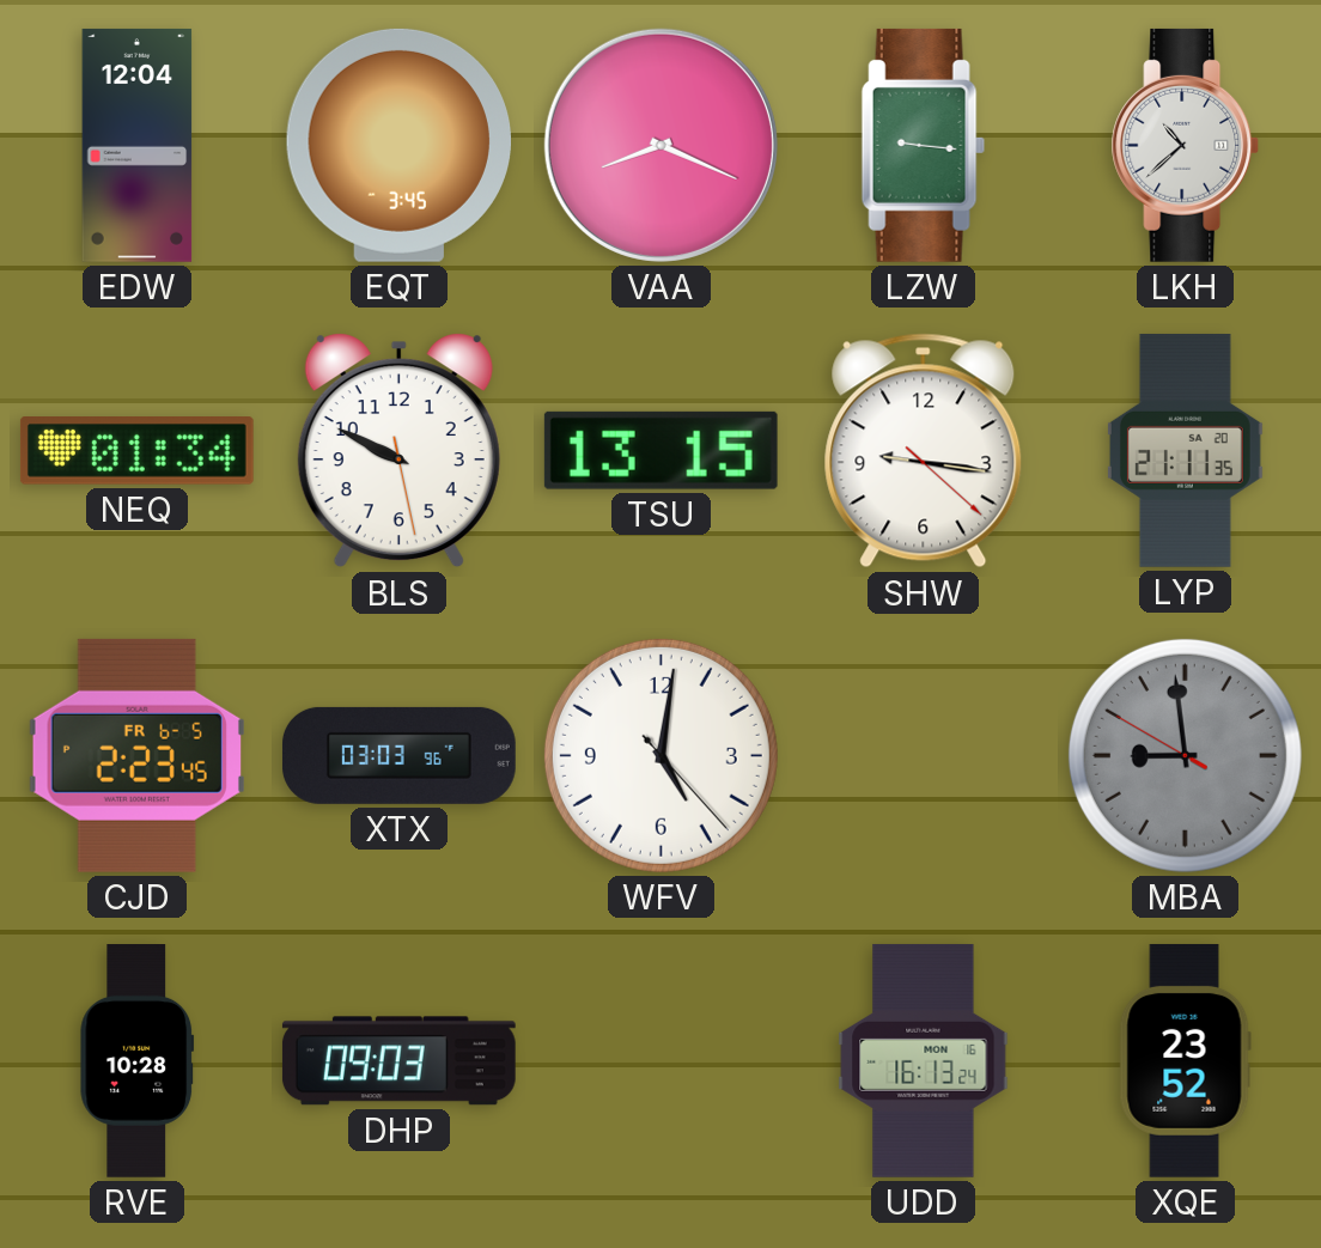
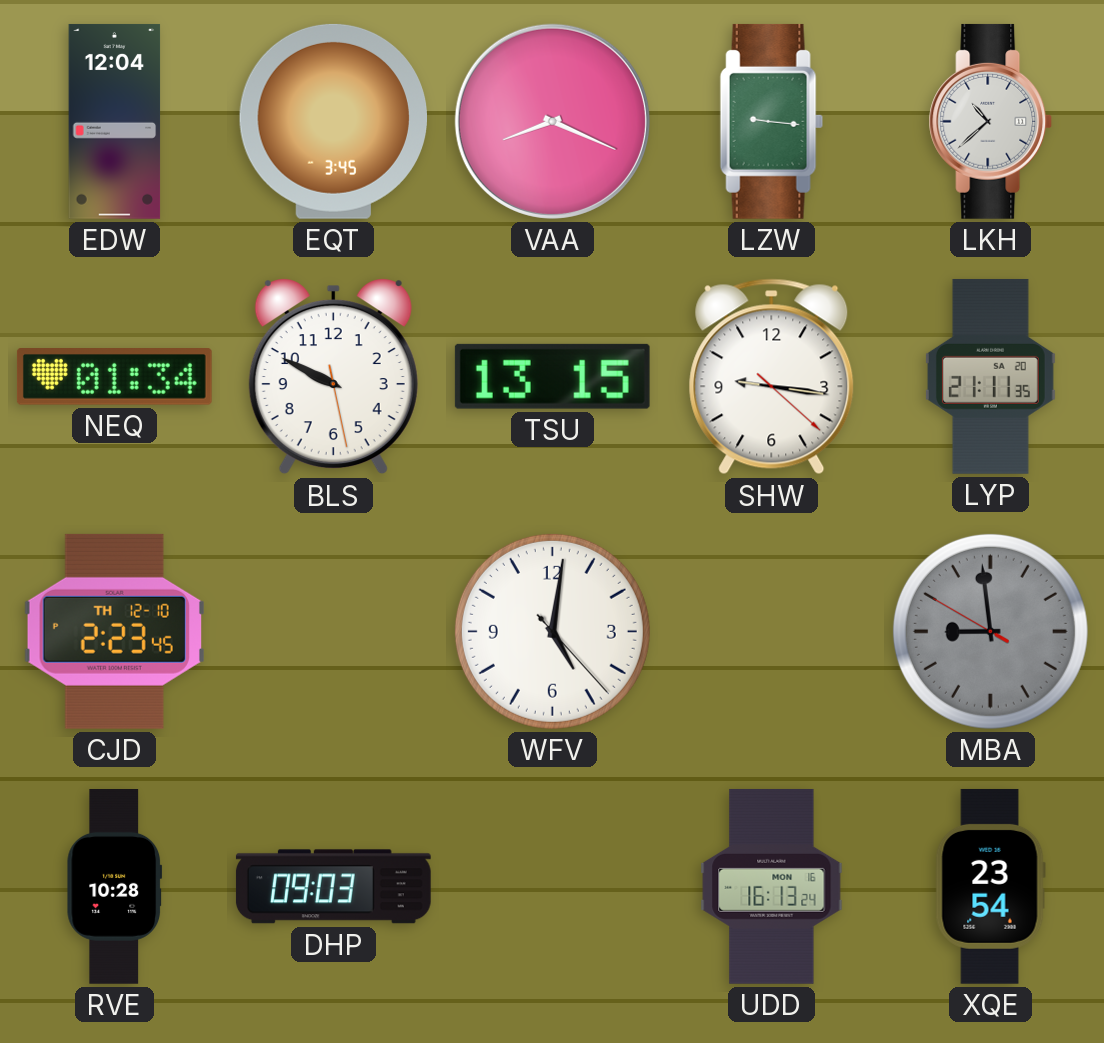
CJD date: FR 6-5 -> TH 12-10 (114, 631)
XTX: 03:03 -> none (398, 755)
XQE: 23:52 -> 23:54 (990, 886)
